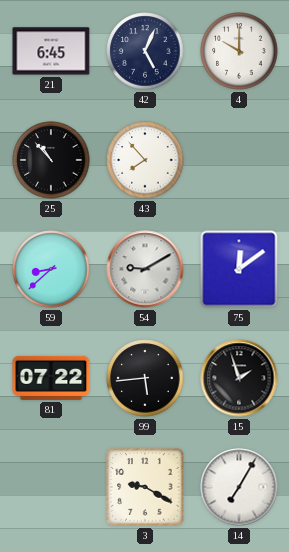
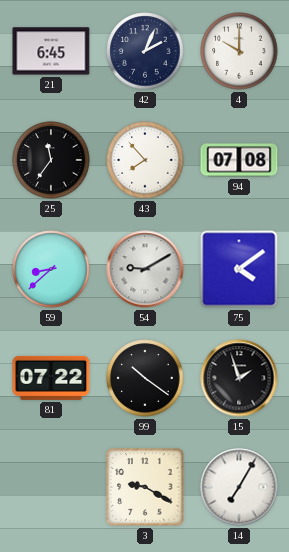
42: 5:04 -> 2:04 (145, 51)
25: 10:53 -> 11:36 (51, 160)
94: none -> 07:08 (239, 160)
75: 12:09 -> 4:09 (239, 269)
99: 5:44 -> 10:21 (145, 378)
